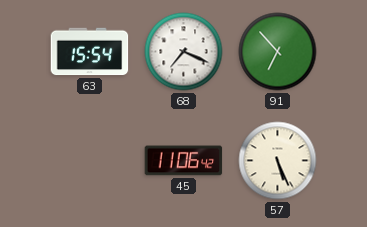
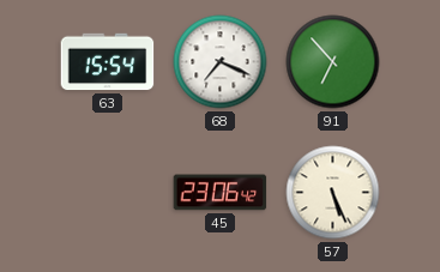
45: 11:06 -> 23:06 (221, 193)
